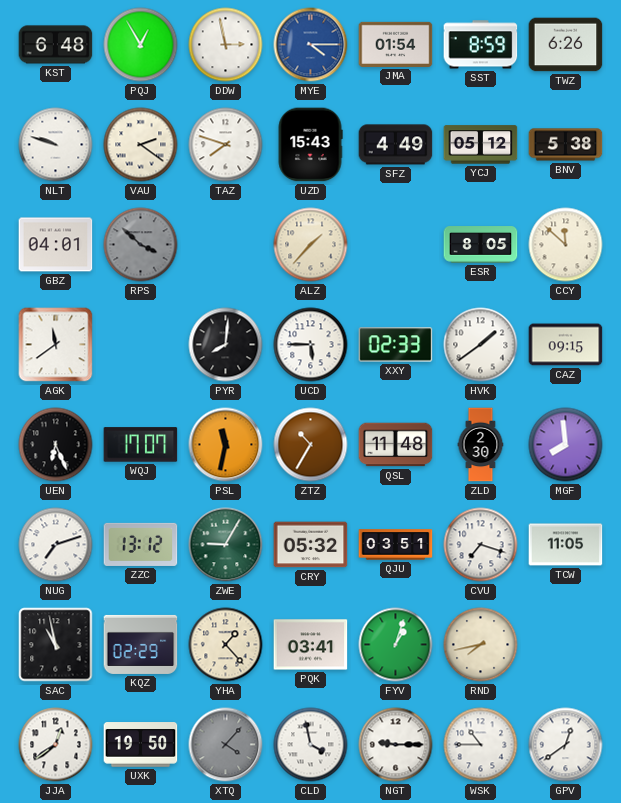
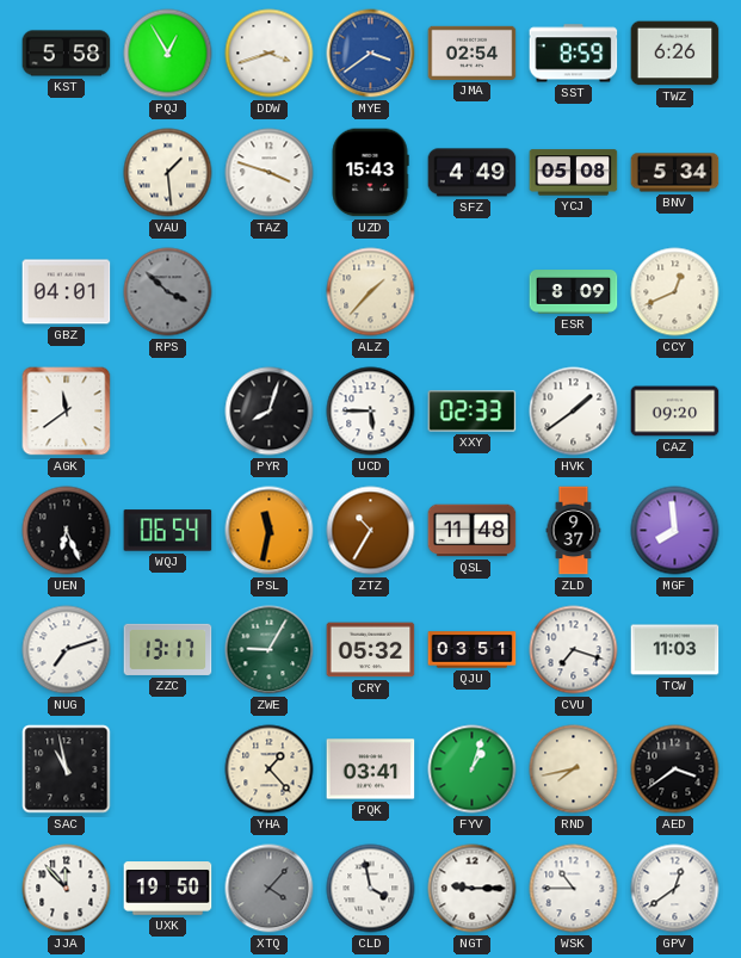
KST: 6:48 -> 5:58 (67, 54)
DDW: 2:58 -> 3:42 (270, 54)
MYE: 4:15 -> 3:39 (371, 54)
JMA: 01:54 -> 02:54 (473, 52)
NLT: 9:48 -> none (56, 145)
VAU: 2:21 -> 1:29 (168, 173)
TAZ: 7:48 -> 3:48 (270, 173)
YCJ: 05:12 -> 05:08 (574, 173)
BNV: 5:38 -> 5:34 (675, 173)
ESR: 8:05 -> 8:09 (574, 292)
CCY: 11:52 -> 12:41 (675, 292)
PYR: 8:01 -> 8:03 (270, 412)
CAZ: 09:15 -> 09:20 (675, 412)
WQJ: 17:07 -> 06:54 (168, 531)
ZLD: 2:30 -> 9:37 (574, 531)
ZZC: 13:12 -> 13:17 (168, 649)
TCW: 11:05 -> 11:03 (675, 650)
KQZ: 02:29 -> none (141, 644)
AED: none -> 3:39 (675, 770)
JJA: 12:39 -> 11:53 (67, 889)
